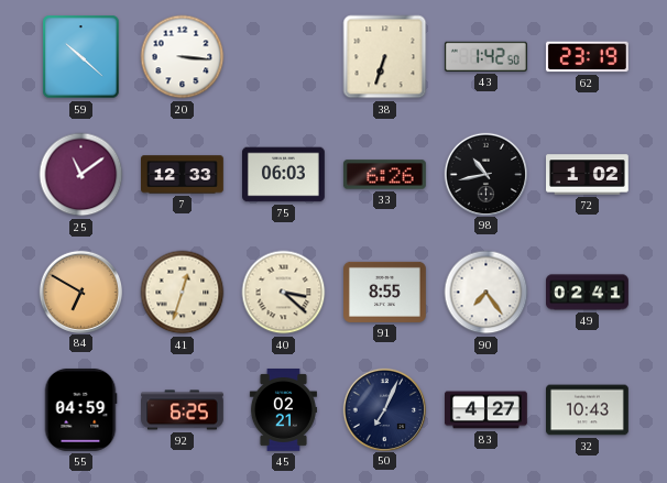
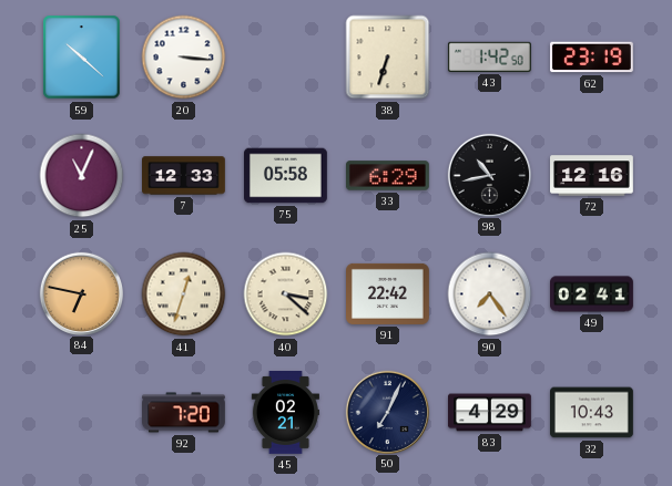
25: 11:09 -> 11:04 (82, 176)
75: 06:03 -> 05:58 (286, 176)
33: 6:26 -> 6:29 (387, 176)
72: 1:02 -> 12:16 (592, 176)
84: 6:50 -> 6:47 (81, 293)
91: 8:55 -> 22:42 (388, 293)
55: 04:59 -> none (80, 410)
92: 6:25 -> 7:20 (184, 413)
83: 4:27 -> 4:29 (490, 413)
